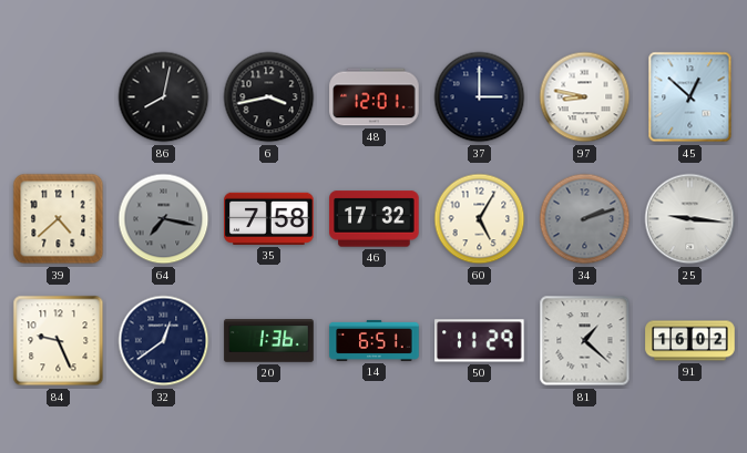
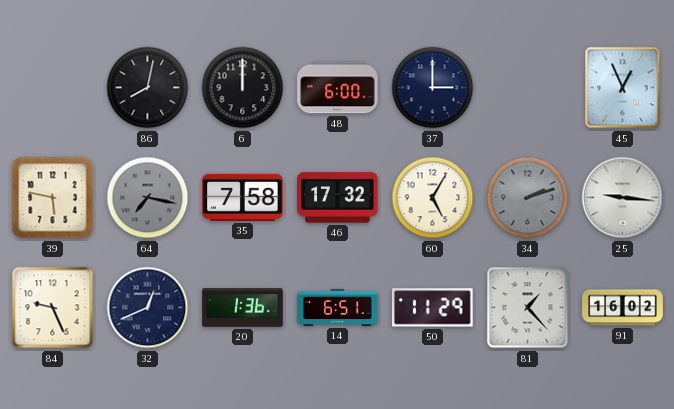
6: 3:43 -> 12:00 (243, 88)
48: 12:01 -> 6:00 (338, 88)
97: 8:47 -> none (585, 97)
45: 12:52 -> 12:56 (623, 88)
39: 4:38 -> 5:47 (53, 198)
32: 12:39 -> 12:41 (148, 308)
81: 1:22 -> 1:23 (528, 308)
